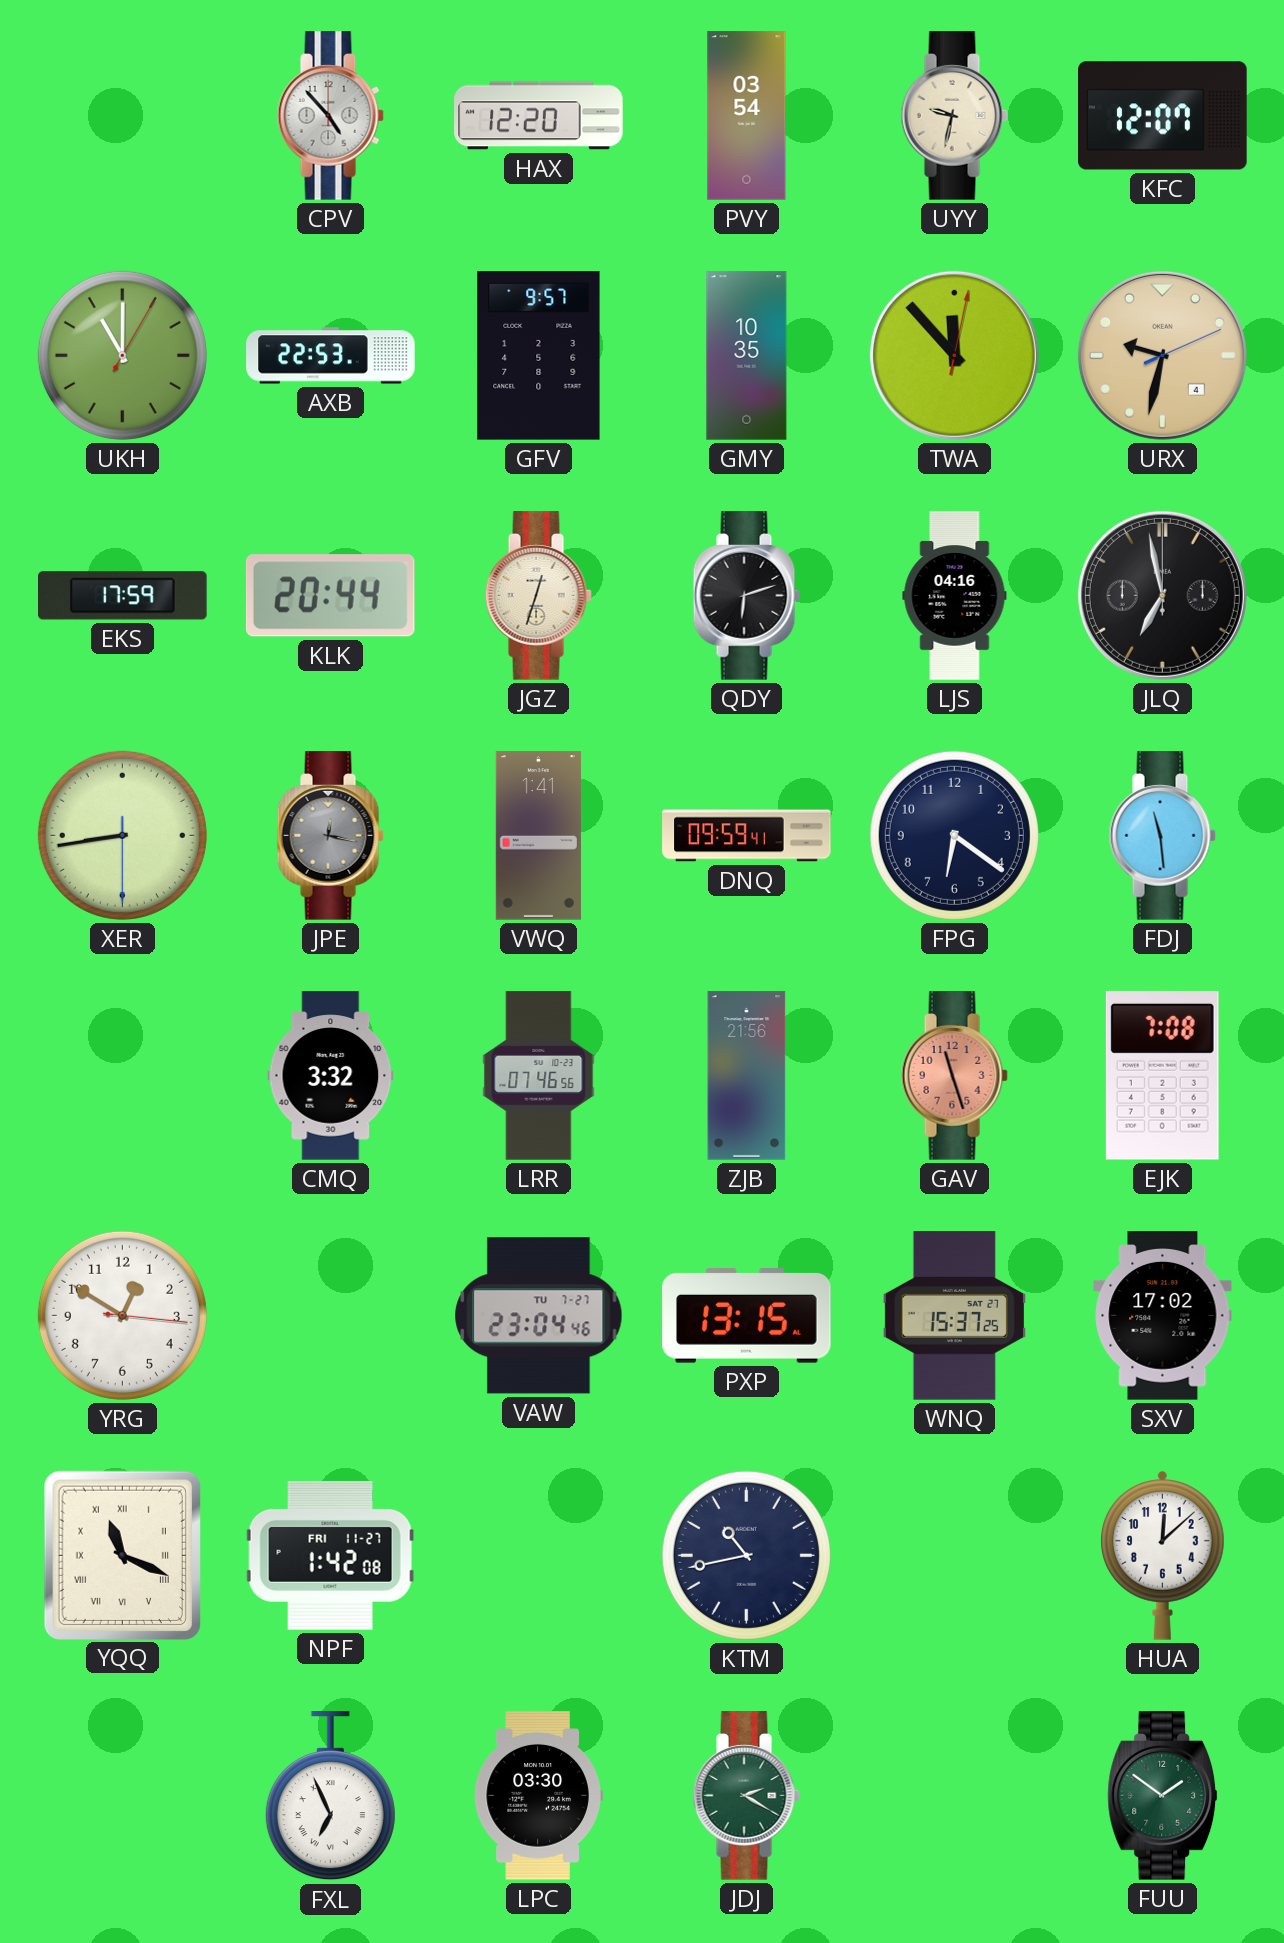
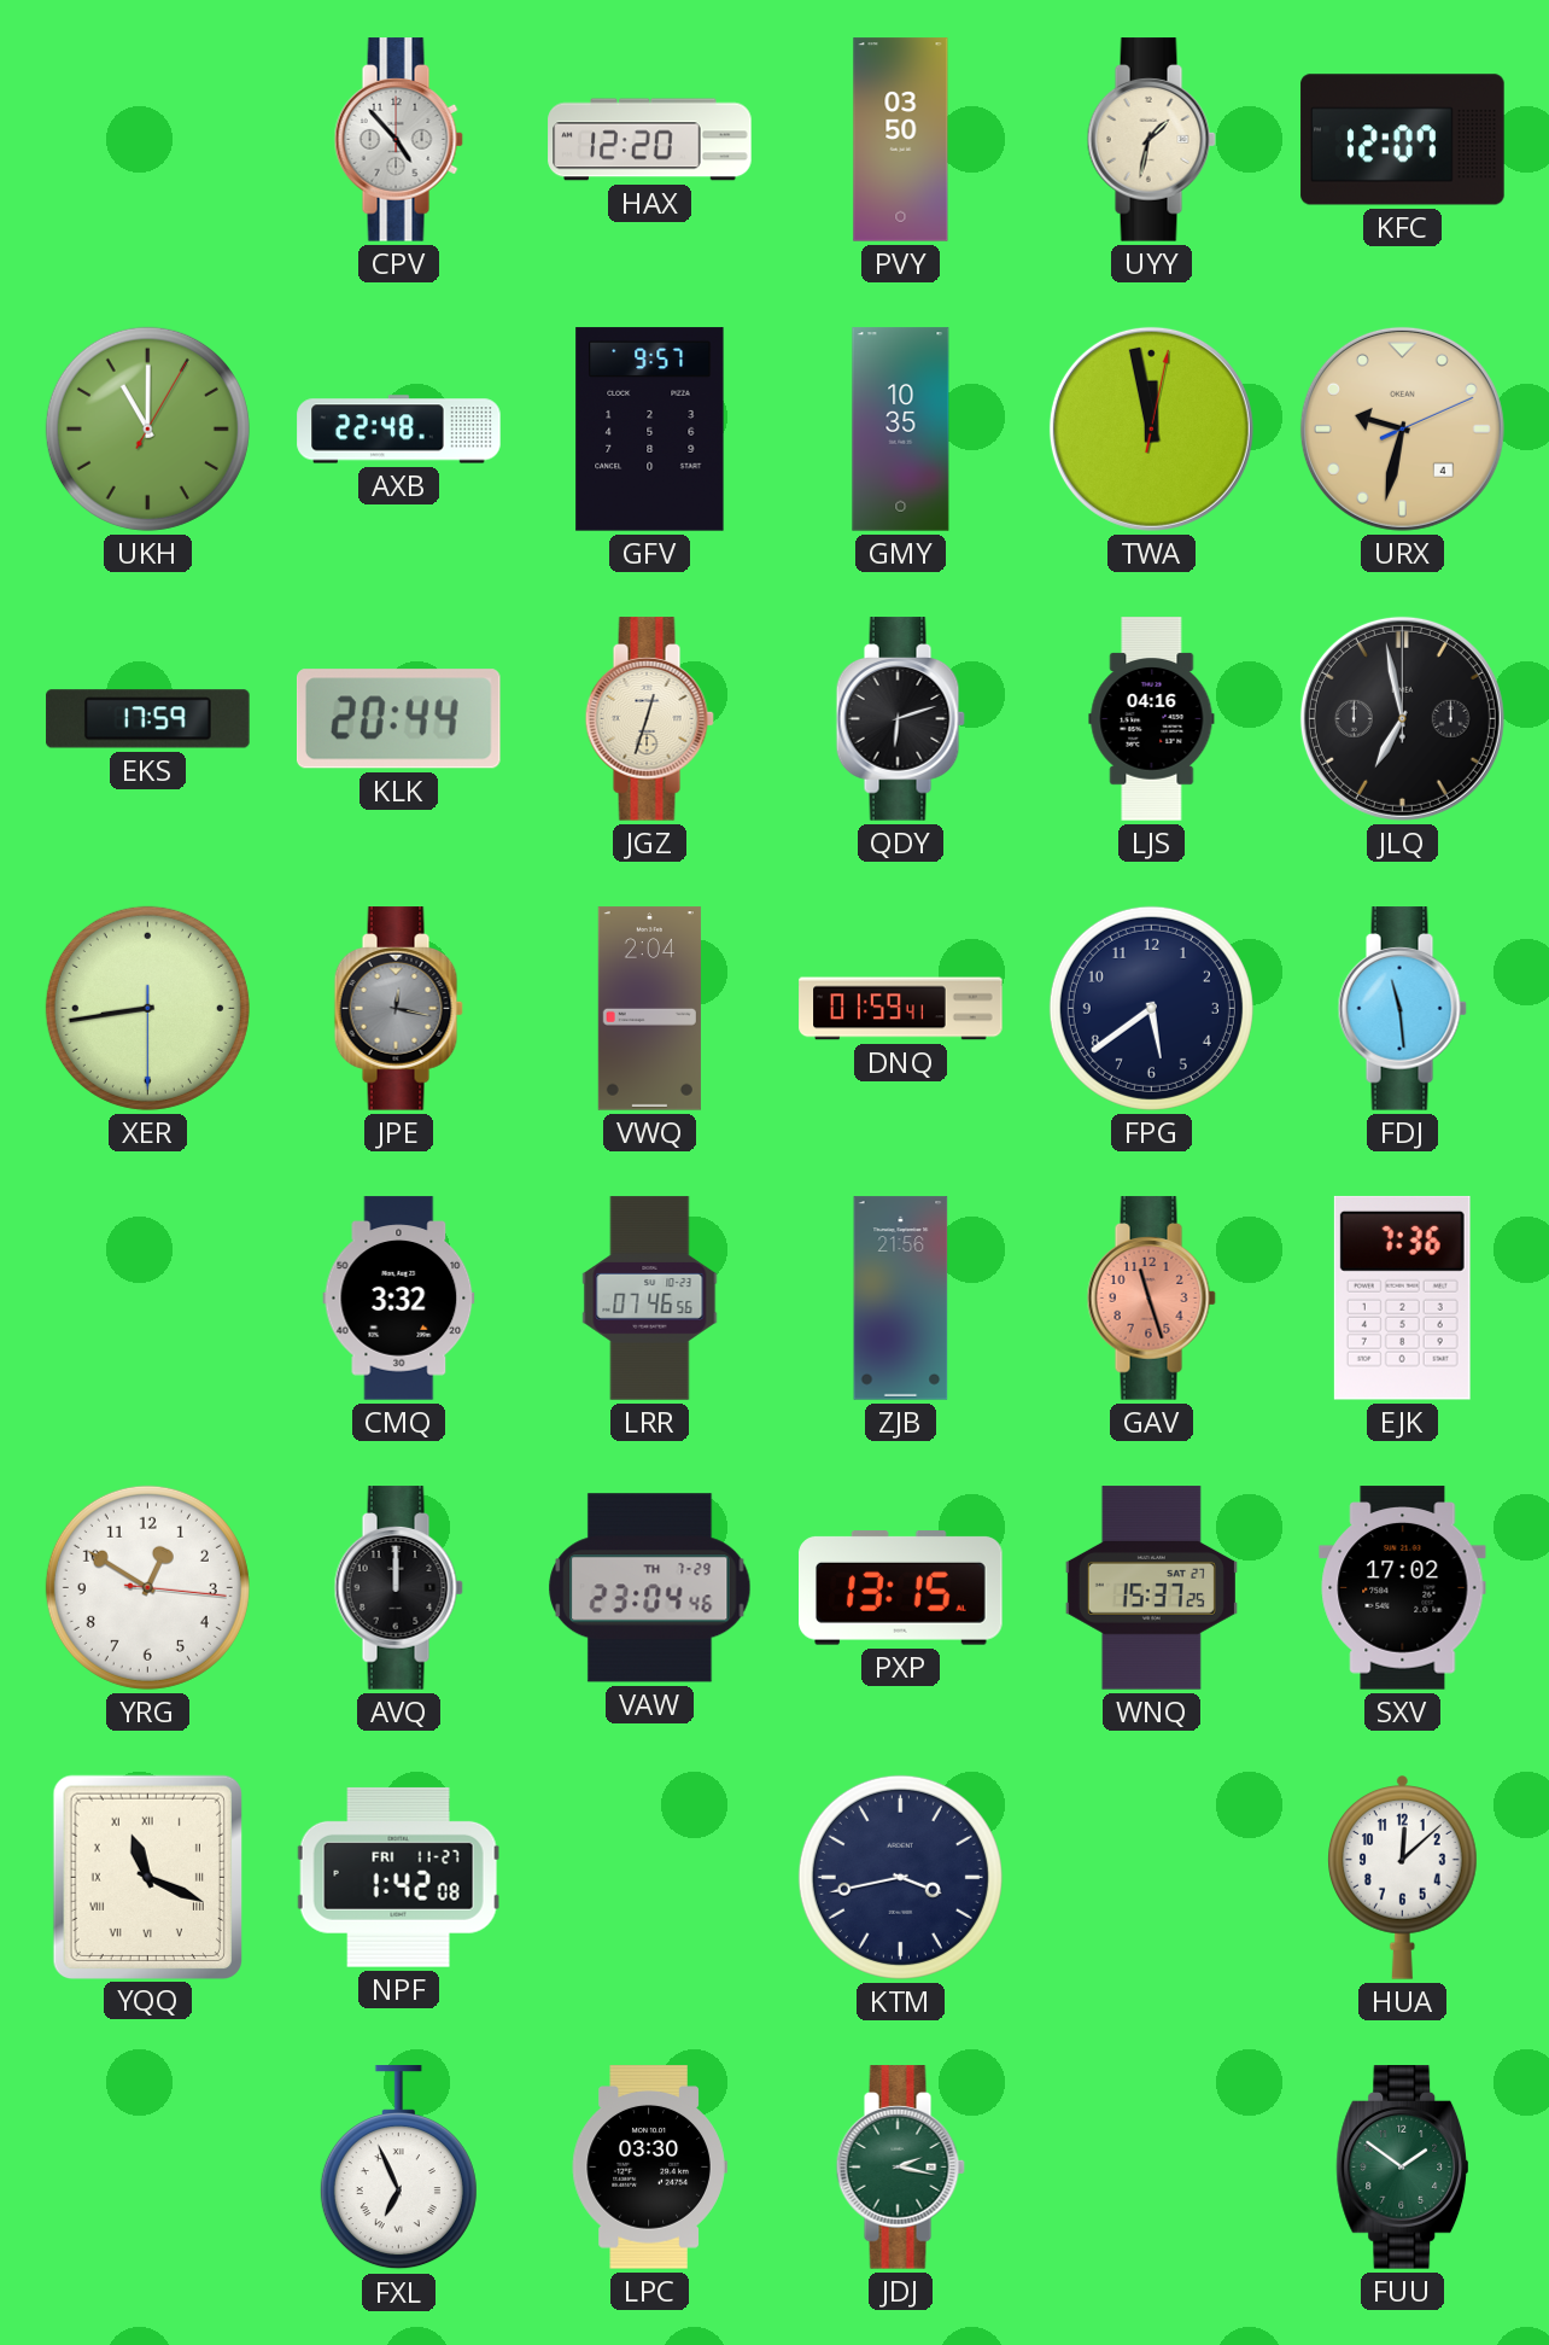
PVY: 03:54 -> 03:50 (901, 140)
UYY: 9:32 -> 1:32 (1151, 140)
AXB: 22:53 -> 22:48 (399, 430)
TWA: 11:53 -> 11:58 (1151, 428)
VWQ: 1:41 -> 2:04 (649, 1009)
DNQ: 09:59 -> 01:59 (901, 1009)
FPG: 6:21 -> 5:39 (1151, 1008)
EJK: 7:08 -> 7:36 (1402, 1297)
AVQ: none -> 12:00 (398, 1588)
VAW date: TU 7-27 -> TH 7-29 (650, 1588)
KTM: 10:43 -> 3:43 (900, 1877)
JDJ: 2:20 -> 2:17 (900, 2168)
